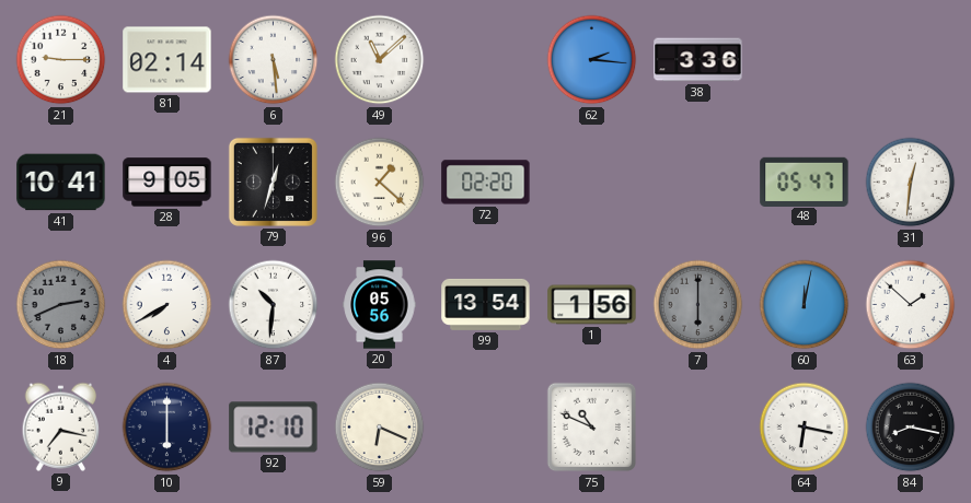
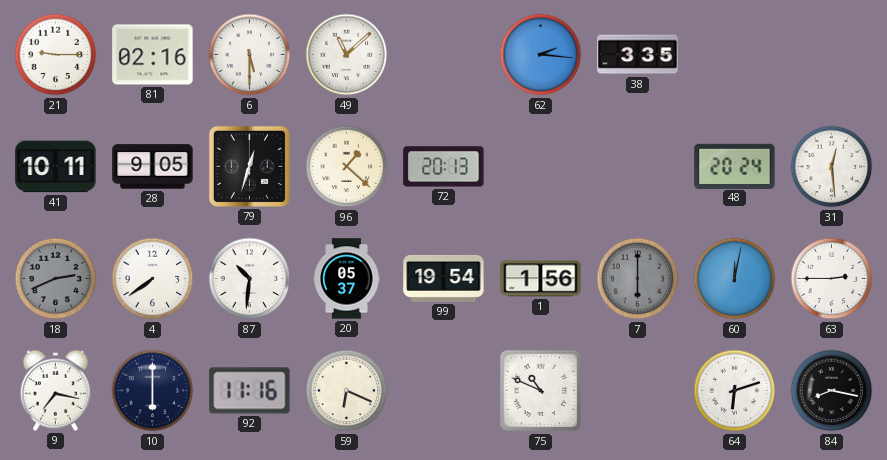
81: 02:14 -> 02:16 (153, 55)
6: 5:29 -> 5:30 (250, 55)
38: 3:36 -> 3:35 (638, 55)
41: 10:41 -> 10:11 (56, 167)
72: 02:20 -> 20:13 (444, 167)
48: 05:47 -> 20:24 (735, 166)
31: 12:31 -> 12:29 (832, 167)
4: 7:40 -> 7:39 (153, 279)
20: 05:56 -> 05:37 (347, 279)
99: 13:54 -> 19:54 (444, 278)
63: 1:52 -> 2:45 (832, 279)
92: 12:10 -> 11:16 (250, 391)
64: 6:17 -> 6:12 (735, 391)
